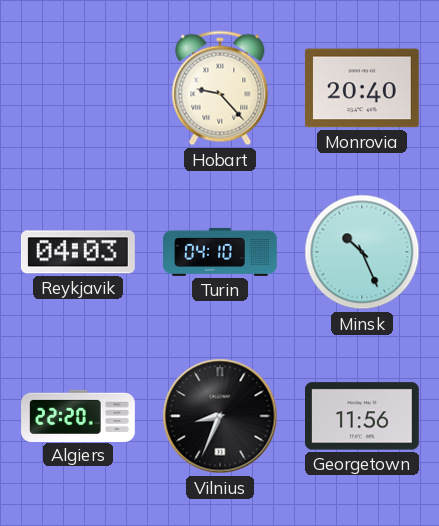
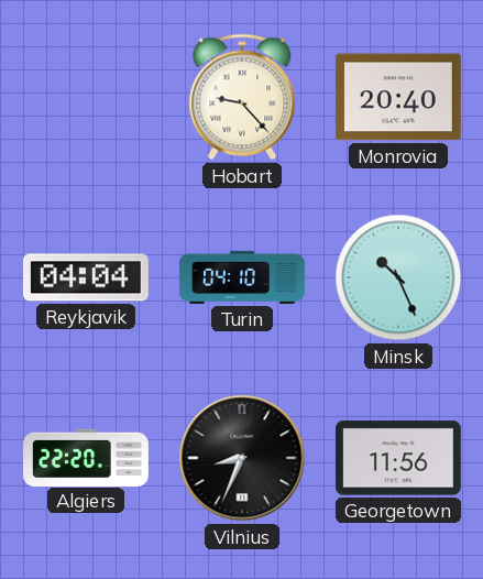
Reykjavik: 04:03 -> 04:04 (87, 277)
